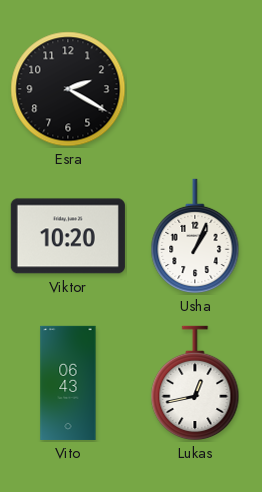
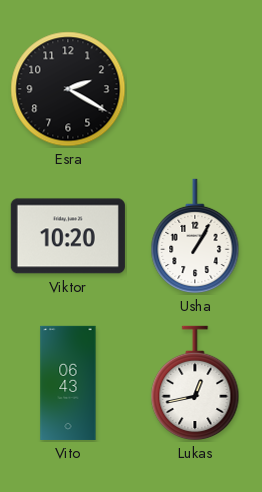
Usha: 1:04 -> 1:05 (195, 236)
